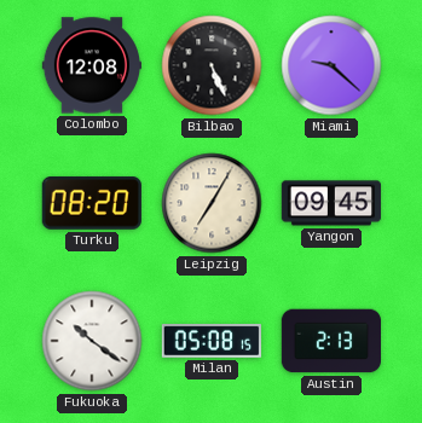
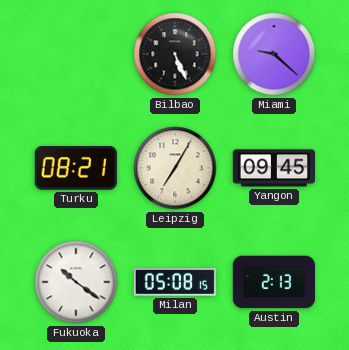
Colombo: 12:08 -> none (91, 65)
Turku: 08:20 -> 08:21 (76, 168)
